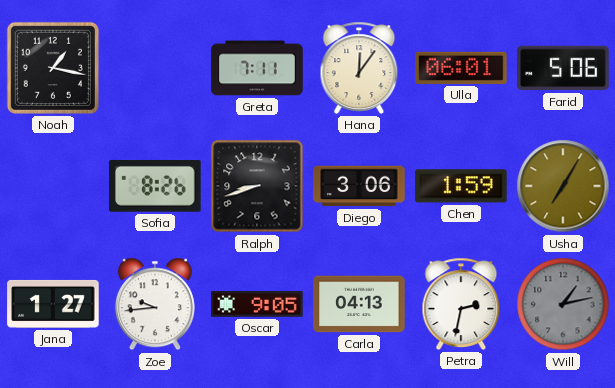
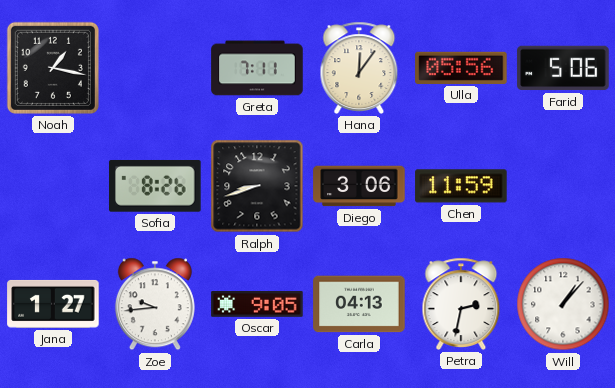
Ulla: 06:01 -> 05:56 (461, 68)
Chen: 1:59 -> 11:59 (461, 186)
Usha: 7:05 -> none (563, 186)
Will: 1:13 -> 1:07 (563, 304)
Will dial: grey -> white (563, 304)
